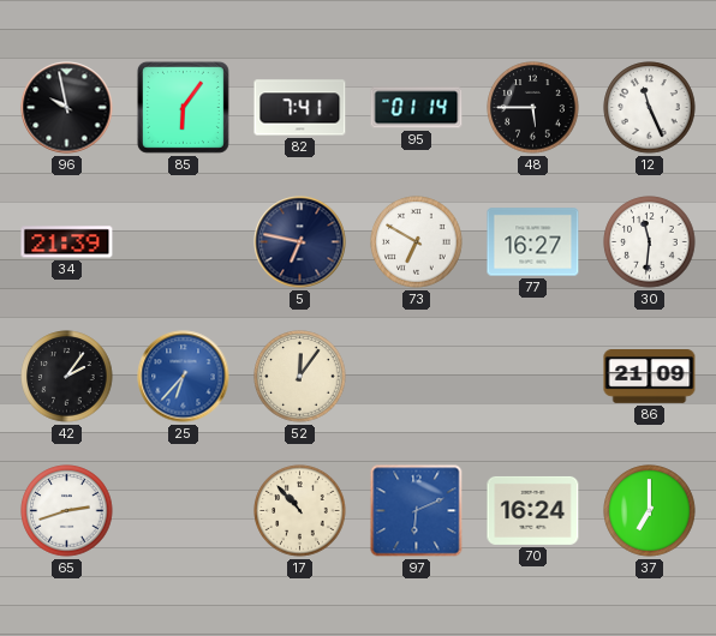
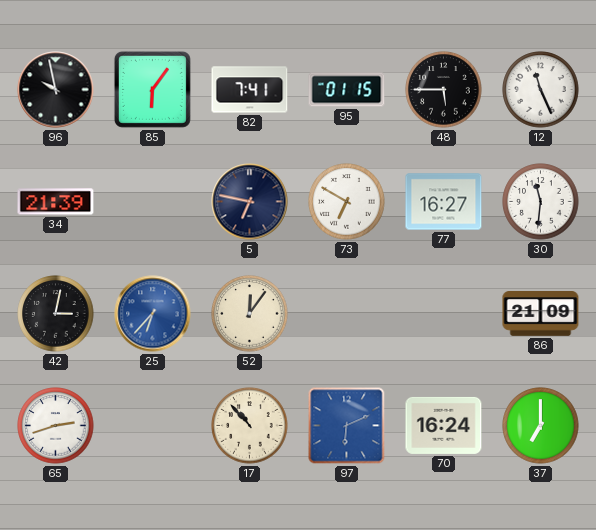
95: 01:14 -> 01:15 (347, 90)
42: 2:06 -> 3:02 (56, 314)
